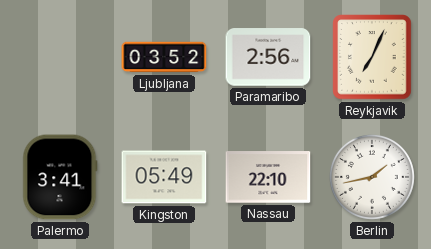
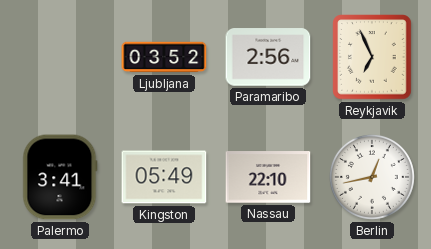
Reykjavik: 7:04 -> 6:56 (372, 57)
Berlin: 1:43 -> 12:43 (372, 177)
